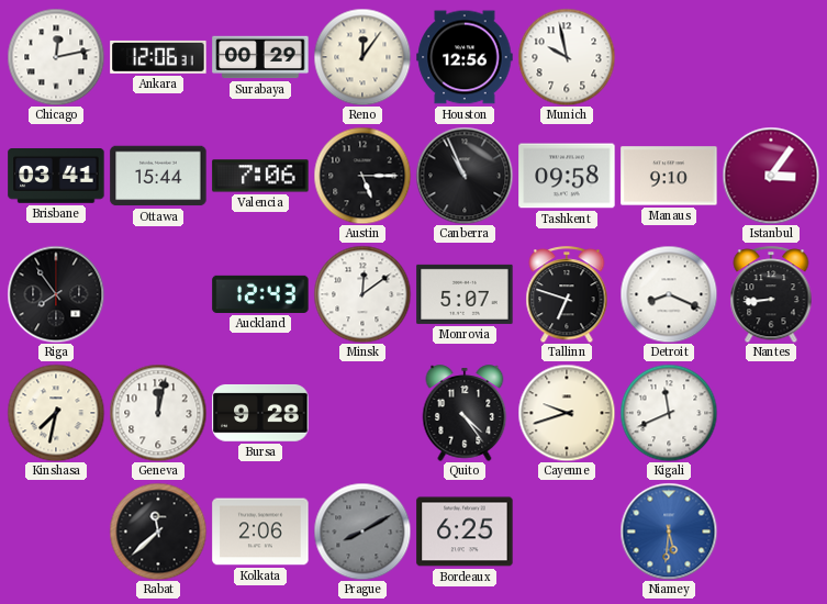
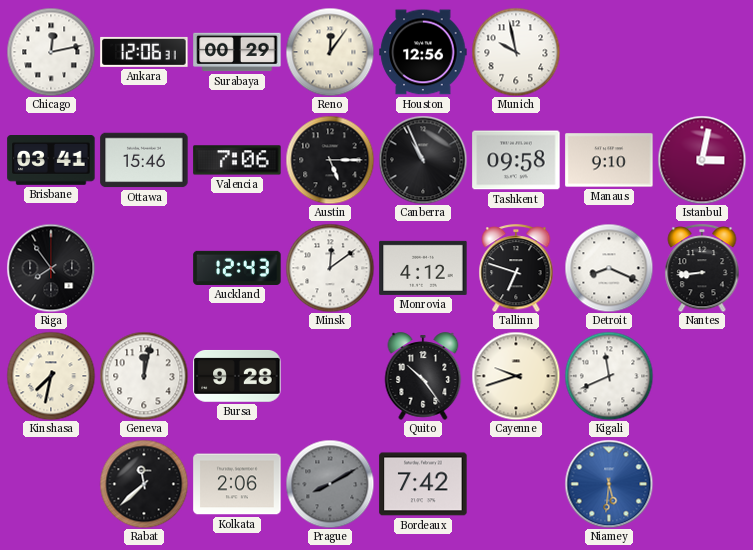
Ottawa: 15:44 -> 15:46 (144, 160)
Istanbul: 3:06 -> 3:02 (702, 160)
Monrovia: 5:07 -> 4:12 (423, 268)
Quito: 4:24 -> 10:24 (423, 376)
Bordeaux: 6:25 -> 7:42 (423, 484)
